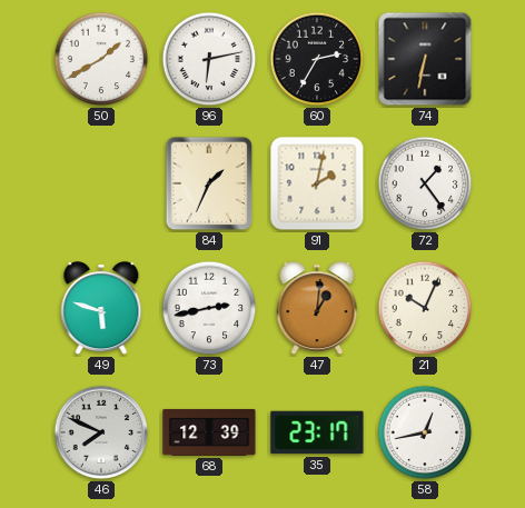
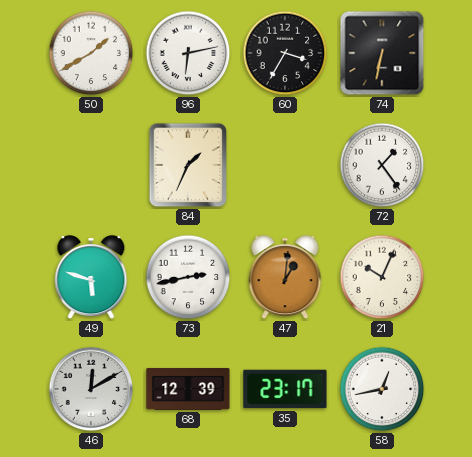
60: 2:35 -> 3:35 (285, 53)
91: 2:02 -> none (317, 183)
46: 7:49 -> 12:10 (91, 389)
